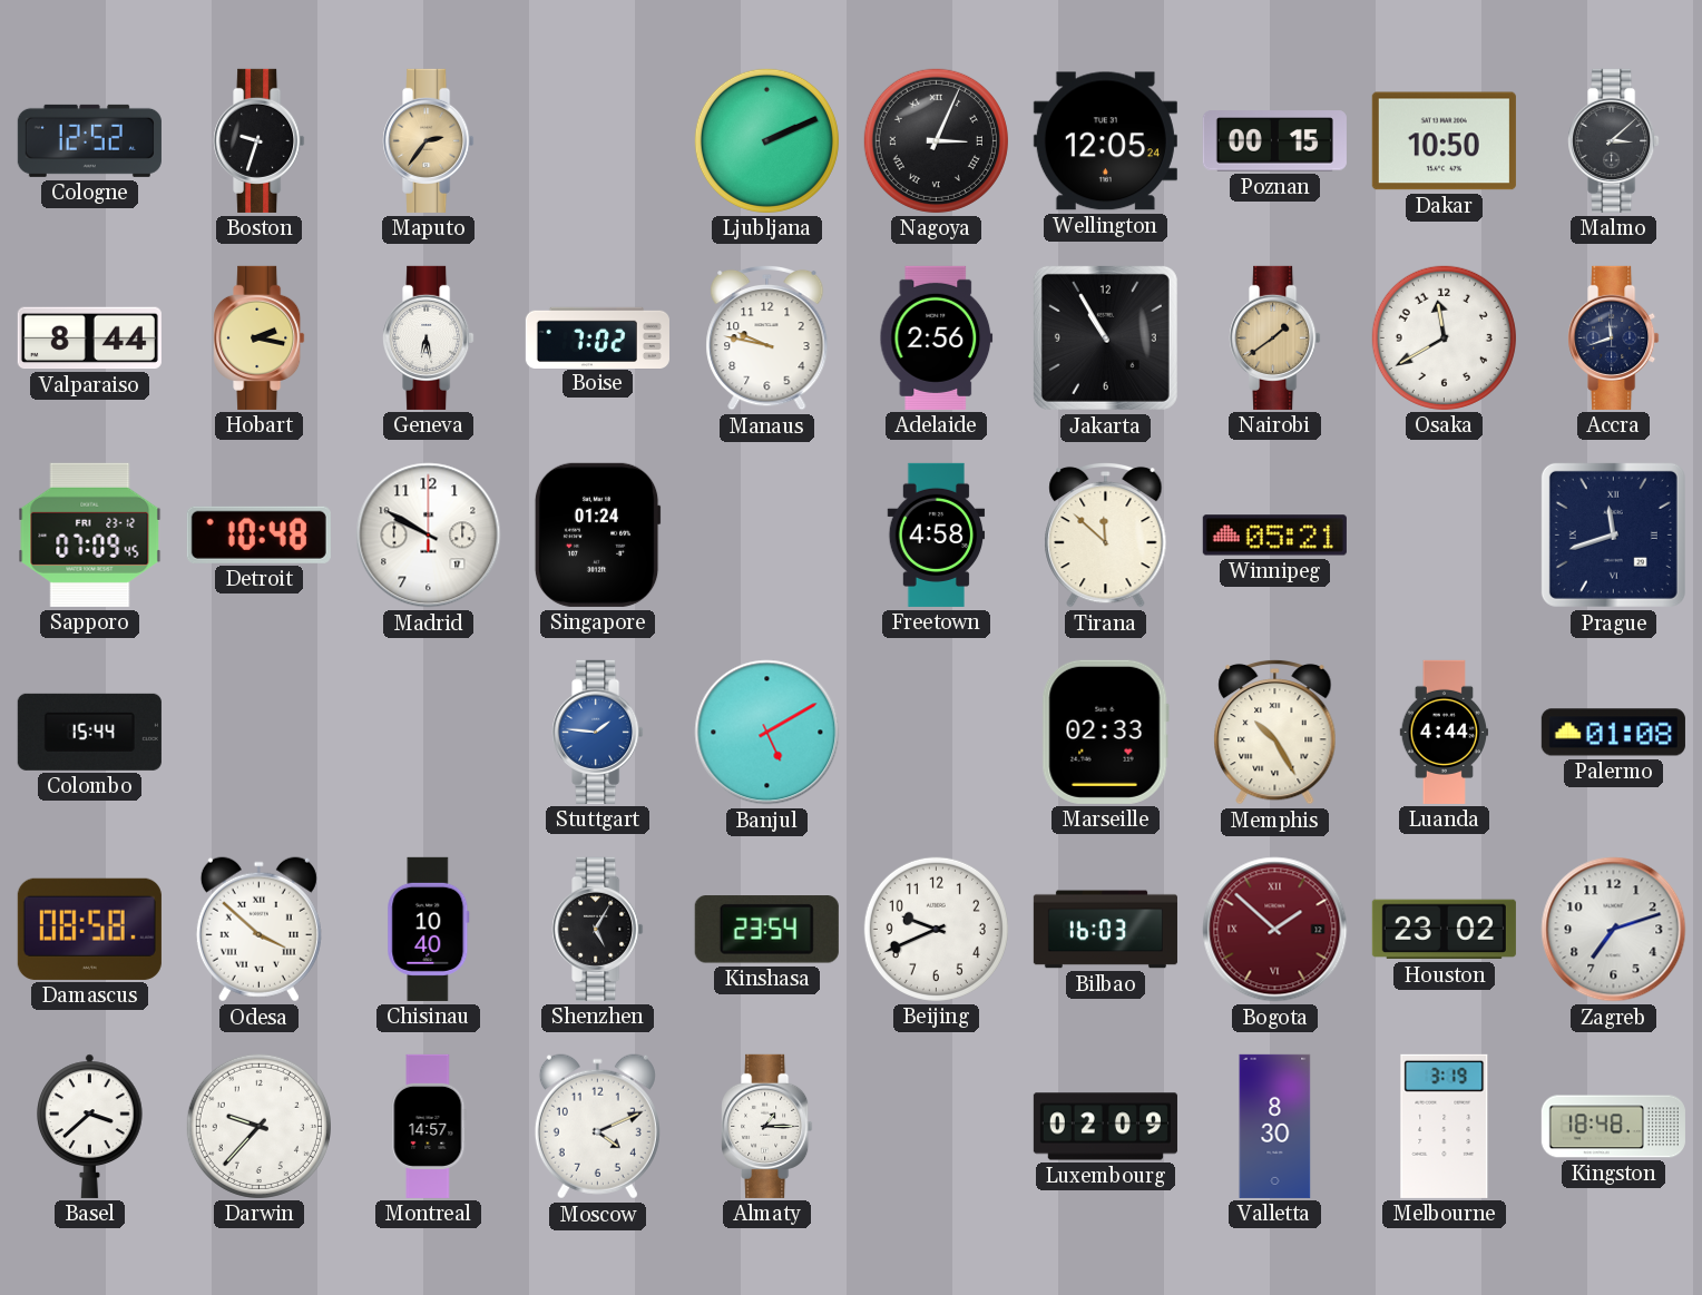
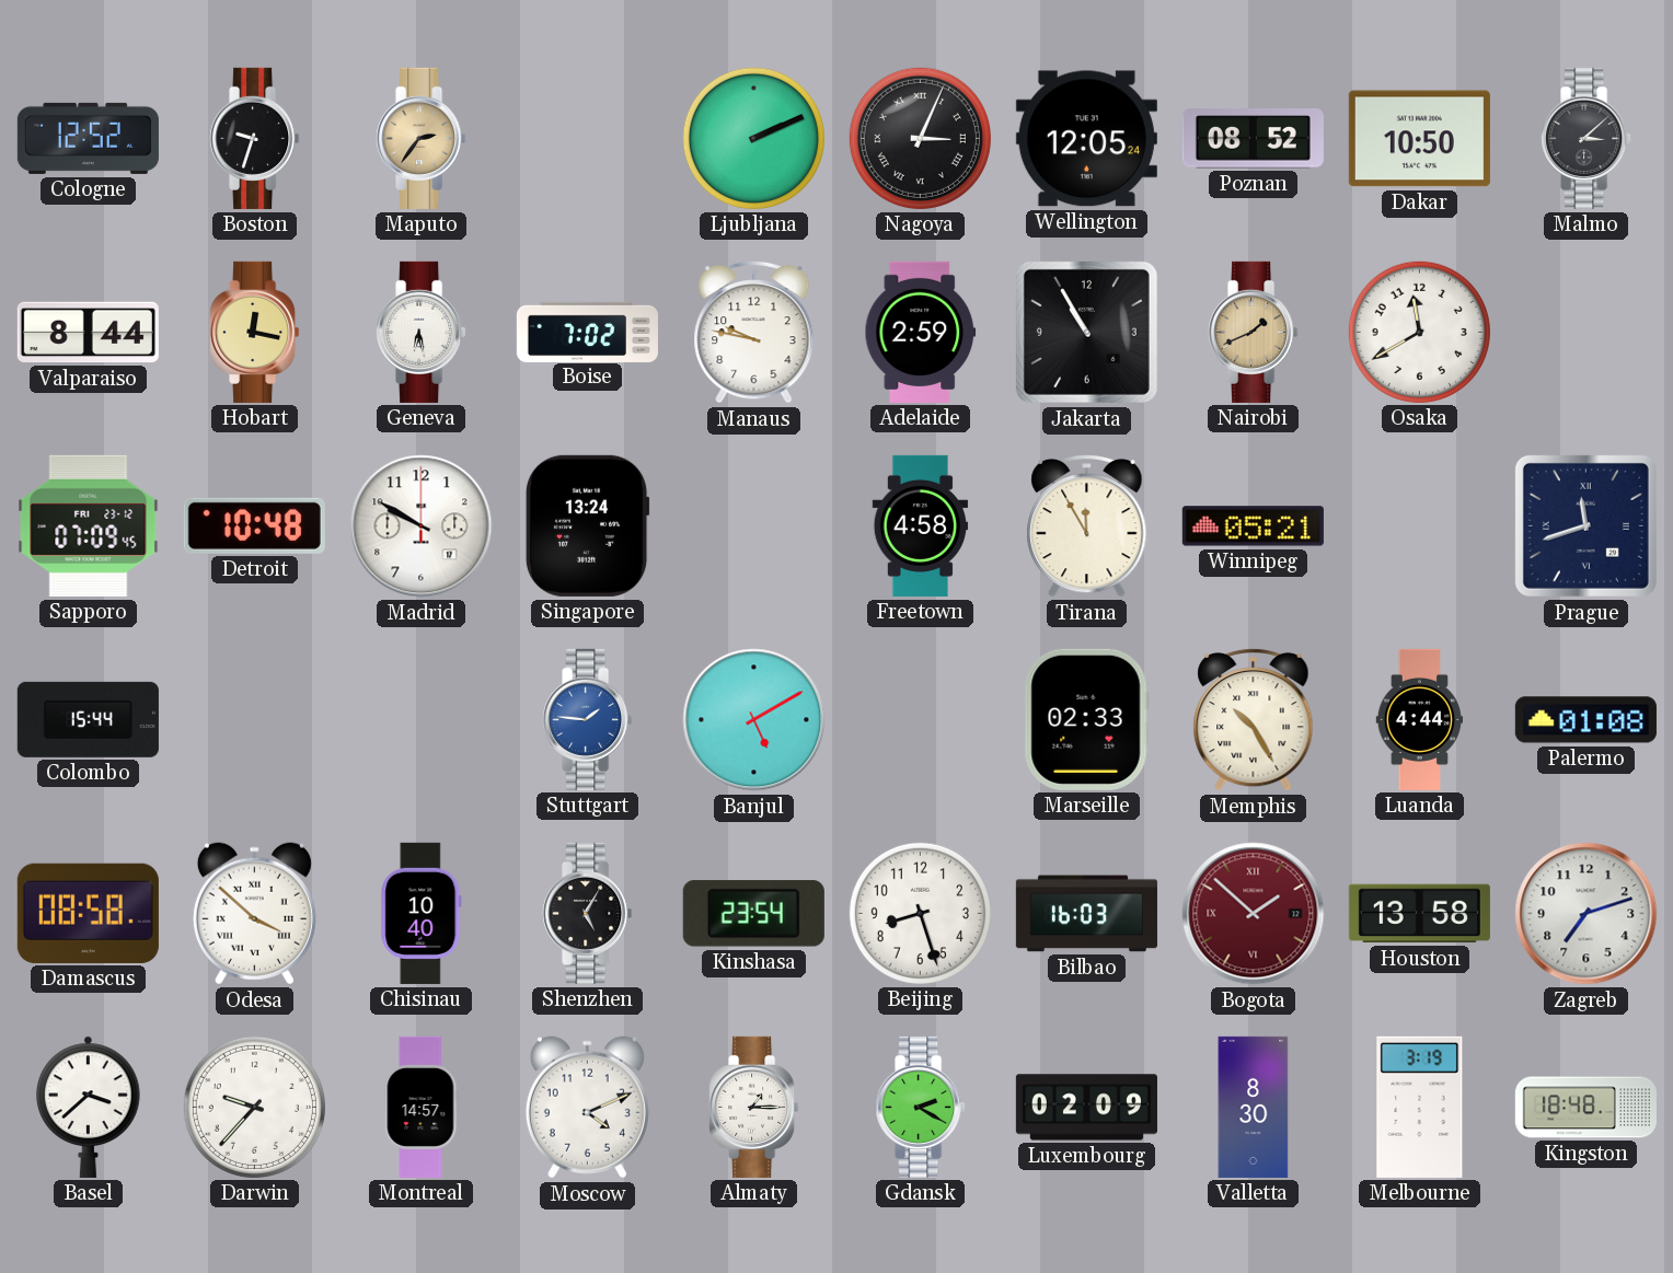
Poznan: 00:15 -> 08:52 (1253, 139)
Hobart: 2:17 -> 12:17 (255, 332)
Adelaide: 2:56 -> 2:59 (921, 332)
Nairobi: 1:39 -> 1:41 (1254, 332)
Accra: 11:42 -> none (1614, 337)
Singapore: 01:24 -> 13:24 (587, 525)
Tirana: 11:52 -> 11:55 (1087, 525)
Beijing: 9:41 -> 8:27 (920, 913)
Houston: 23:02 -> 13:58 (1419, 914)
Gdansk: none -> 2:20 (921, 1107)
